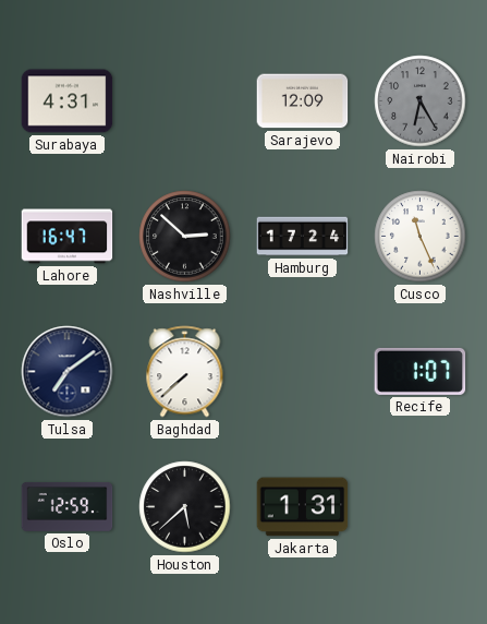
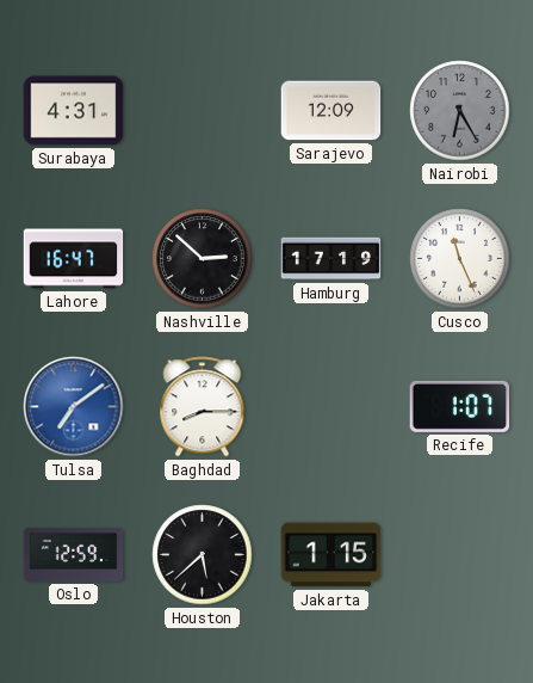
Hamburg: 17:24 -> 17:19 (331, 259)
Tulsa dial: navy -> blue (74, 407)
Baghdad: 7:38 -> 8:15 (203, 407)
Jakarta: 1:31 -> 1:15 (331, 555)
